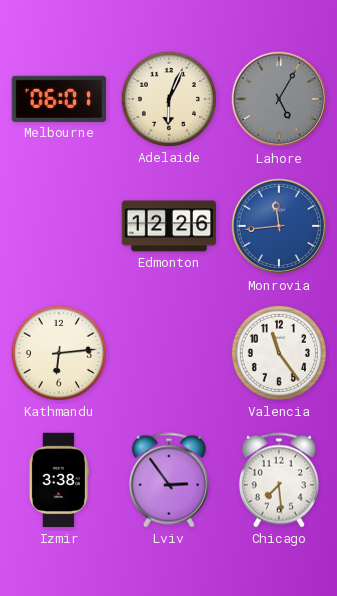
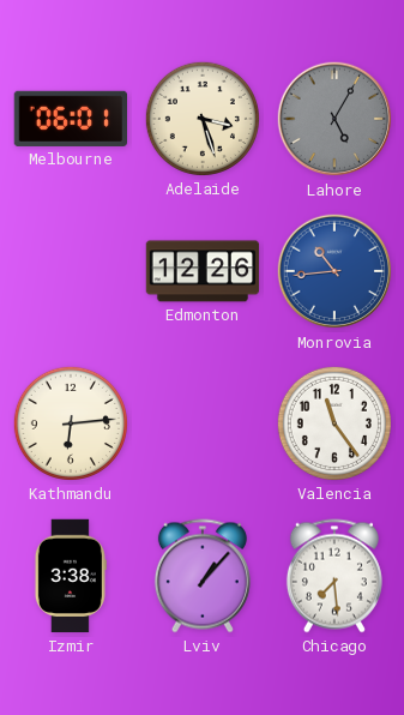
Adelaide: 6:04 -> 3:27 (203, 119)
Monrovia: 11:44 -> 10:44 (334, 271)
Lviv: 2:54 -> 1:07 (203, 576)
